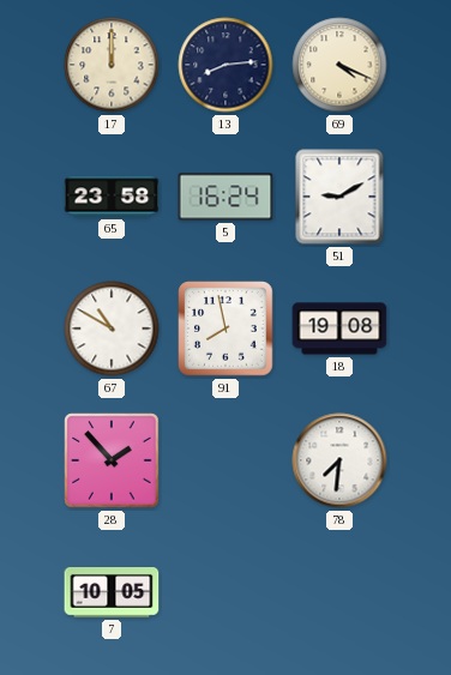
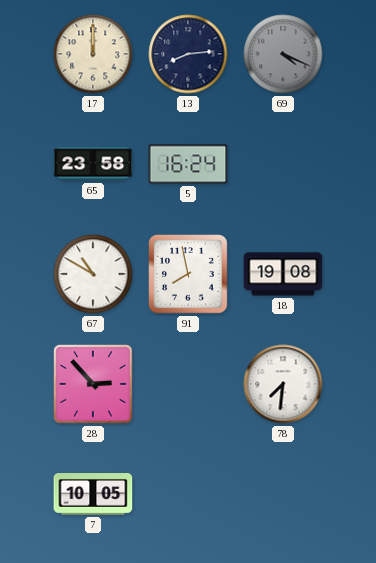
69 dial: cream -> grey (283, 54)
51: 9:10 -> none (339, 197)
28: 1:53 -> 2:53 (93, 384)
